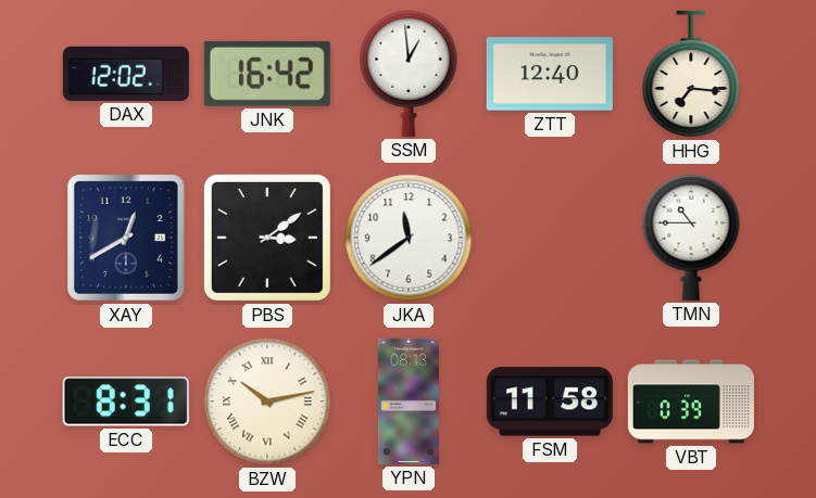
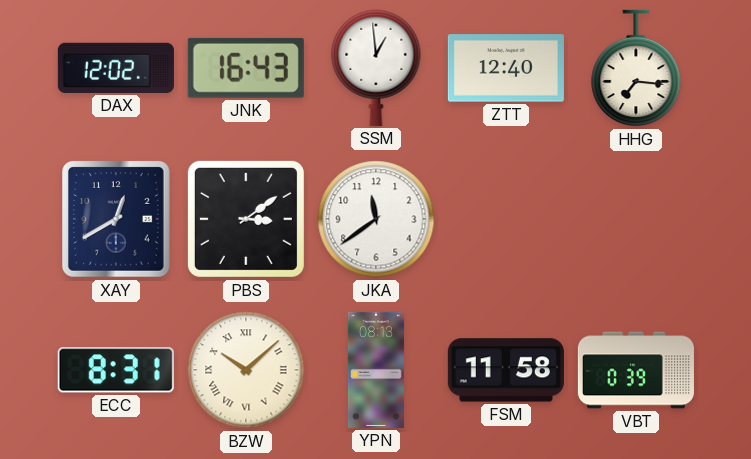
JNK: 16:42 -> 16:43 (246, 68)
TMN: 10:45 -> none (691, 238)
BZW: 10:13 -> 10:08 (246, 370)
